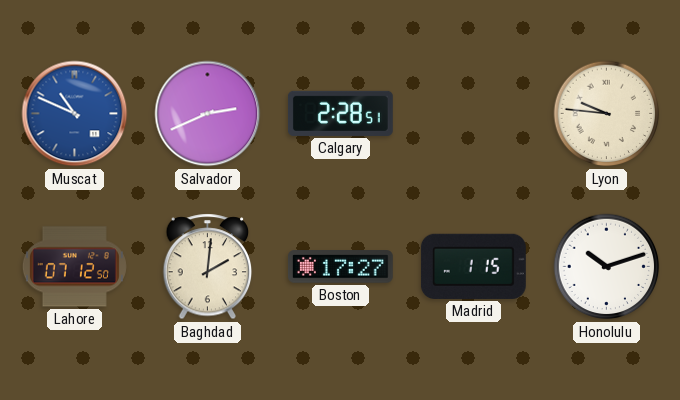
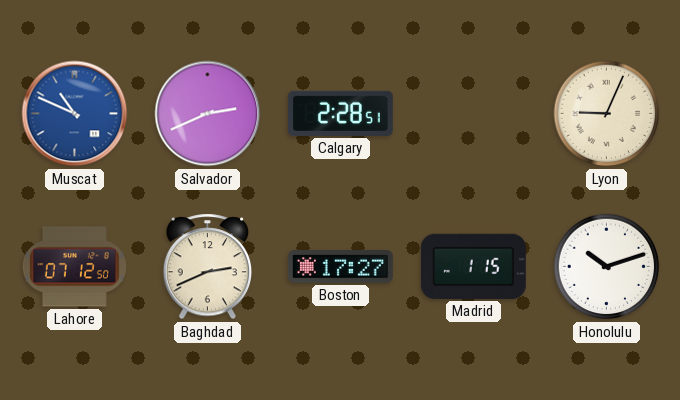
Lyon: 9:46 -> 9:04 (607, 114)
Baghdad: 2:01 -> 2:41 (208, 267)
